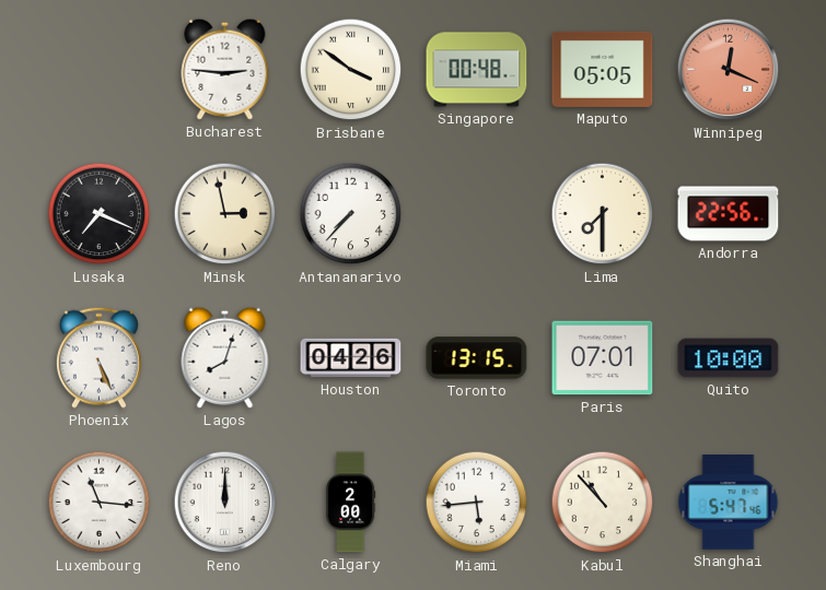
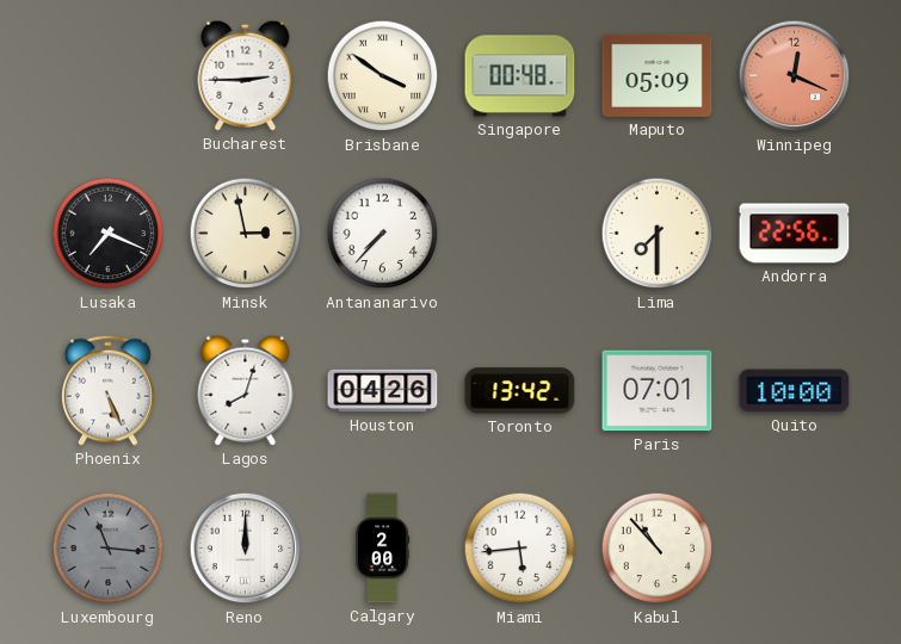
Bucharest: 2:46 -> 2:45 (246, 75)
Maputo: 05:05 -> 05:09 (658, 75)
Toronto: 13:15 -> 13:42 (520, 391)
Luxembourg dial: white -> grey (109, 549)
Shanghai: 5:47 -> none (729, 503)
